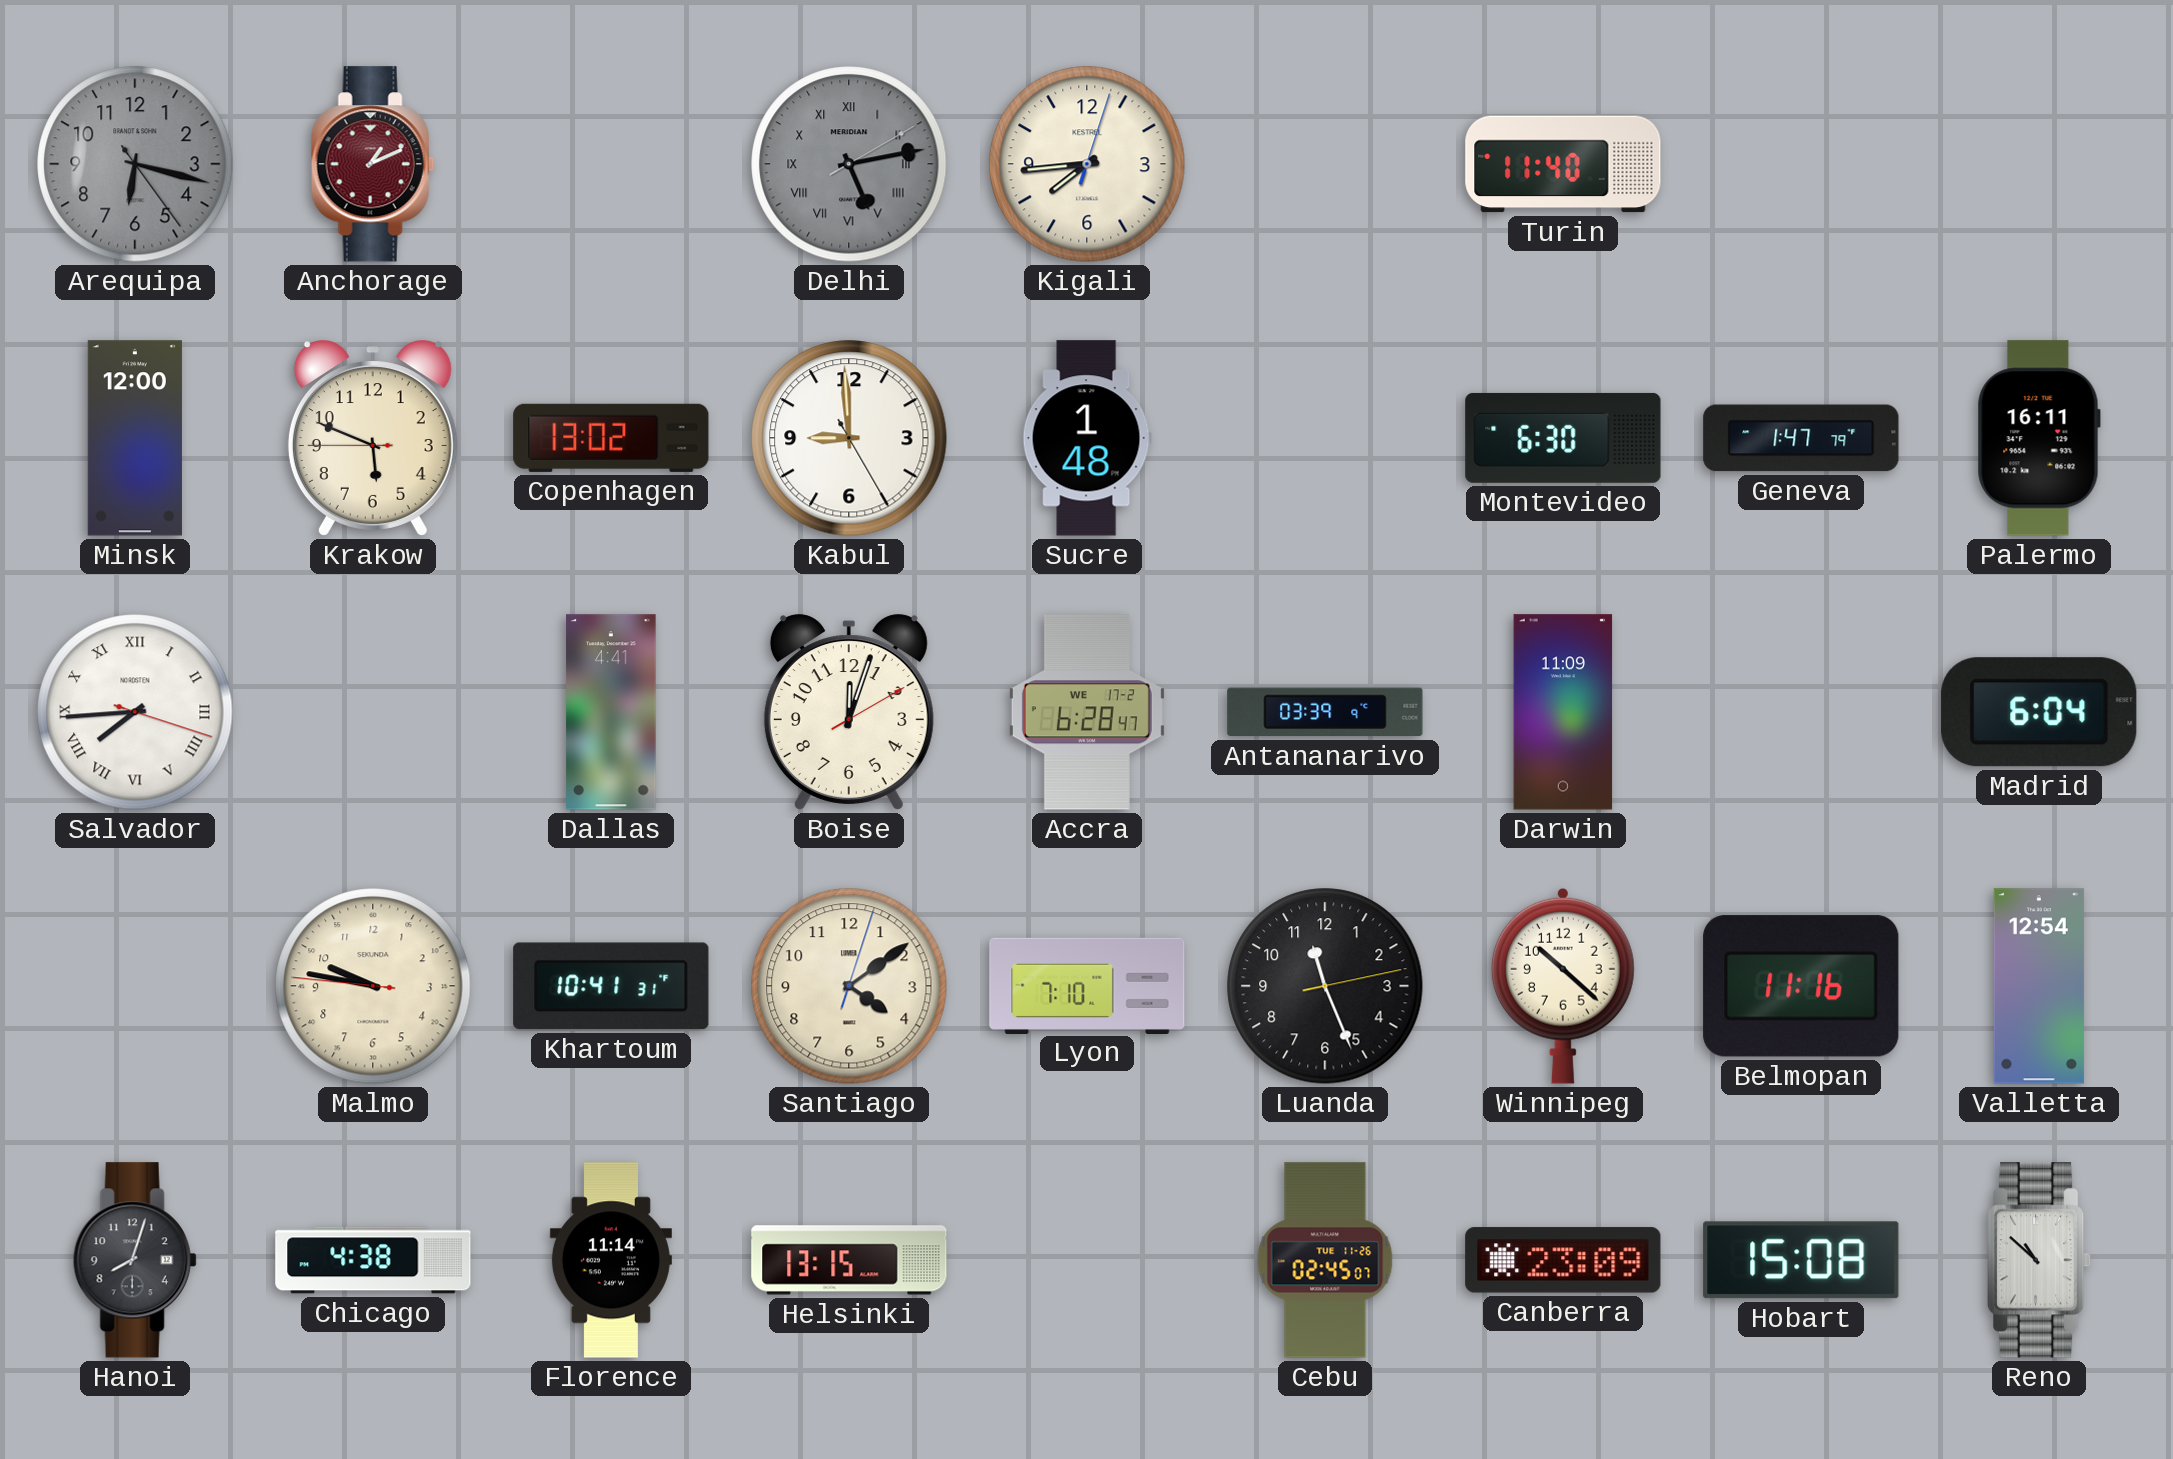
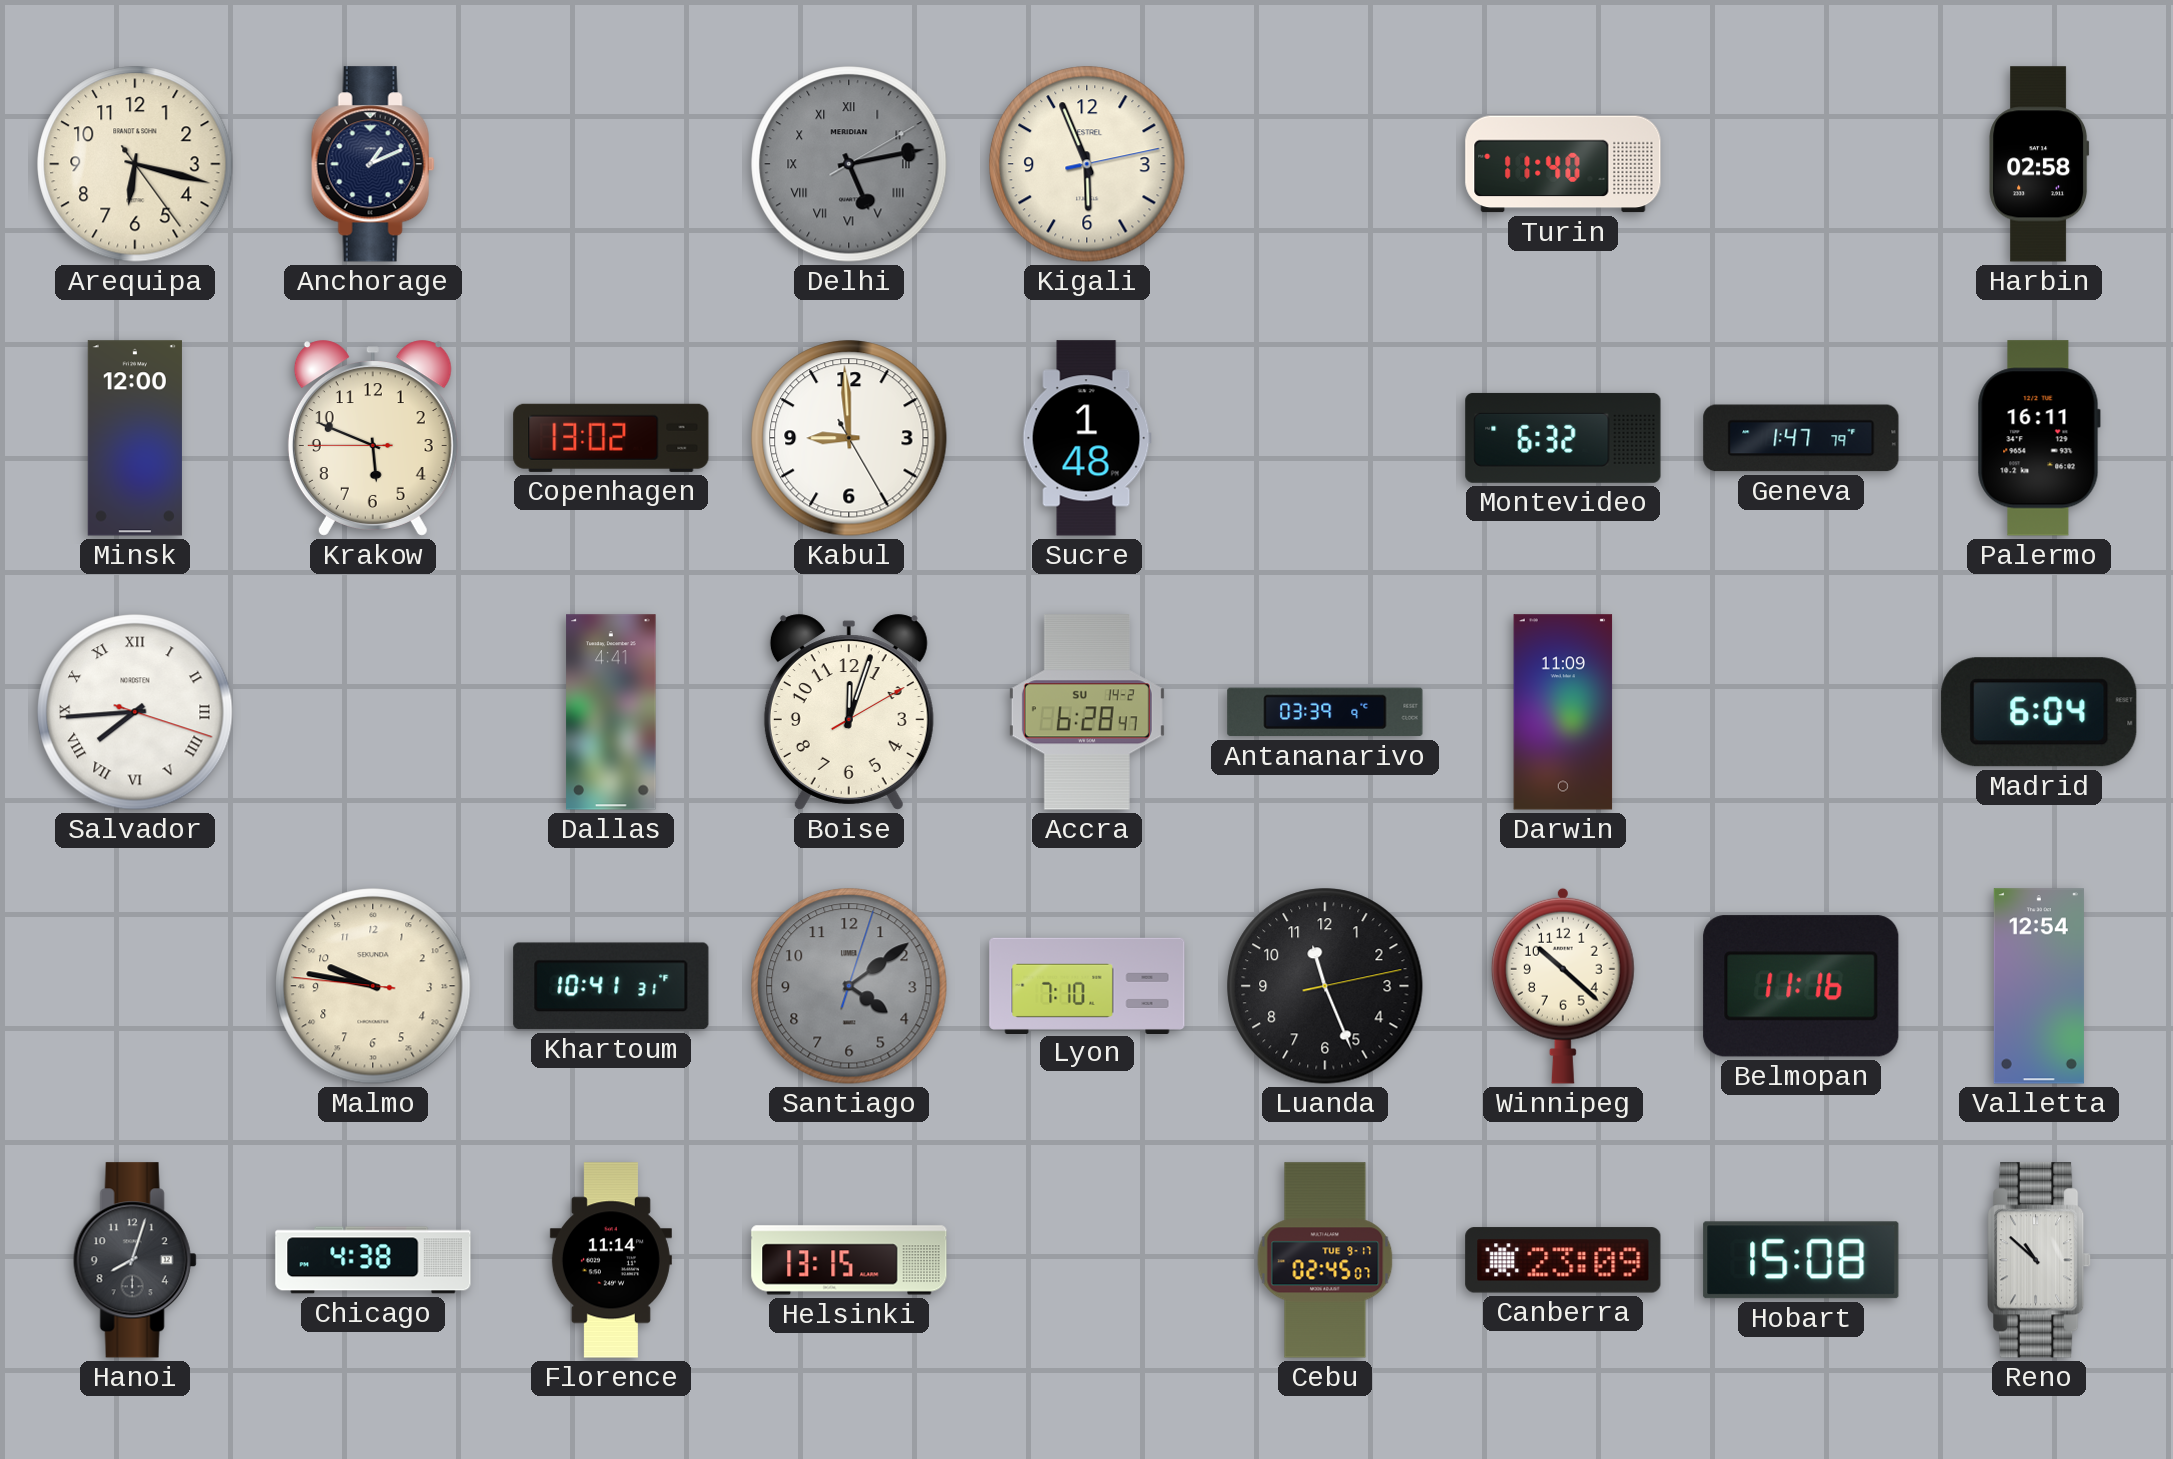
Arequipa dial: grey -> cream (135, 164)
Anchorage dial: burgundy -> navy (373, 164)
Kigali: 7:44 -> 5:56 (1087, 164)
Harbin: none -> 02:58 (2039, 164)
Montevideo: 6:30 -> 6:32 (1563, 438)
Accra date: WE 17-2 -> SU 14-2 (1087, 712)
Santiago dial: cream -> grey (849, 986)
Cebu date: TUE 11-26 -> TUE 9-17 (1325, 1260)
